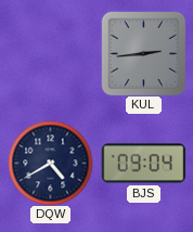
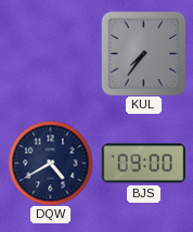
KUL: 2:44 -> 7:36 (143, 53)
BJS: 09:04 -> 09:00 (143, 164)
